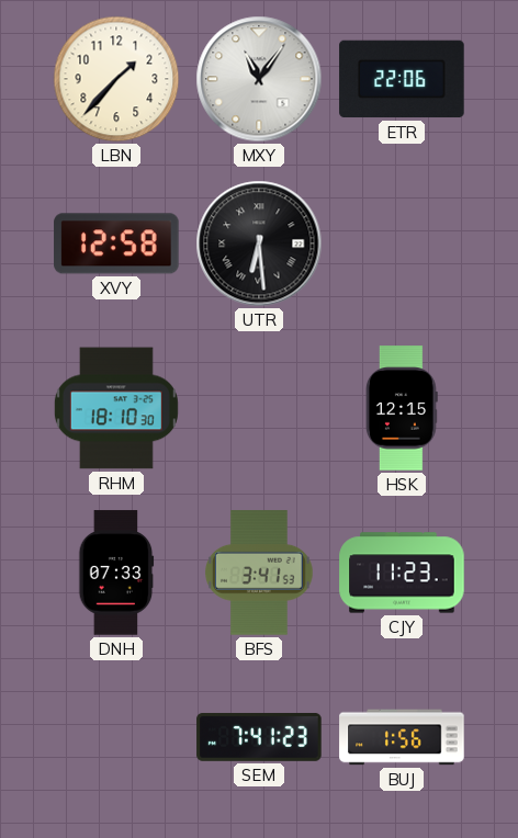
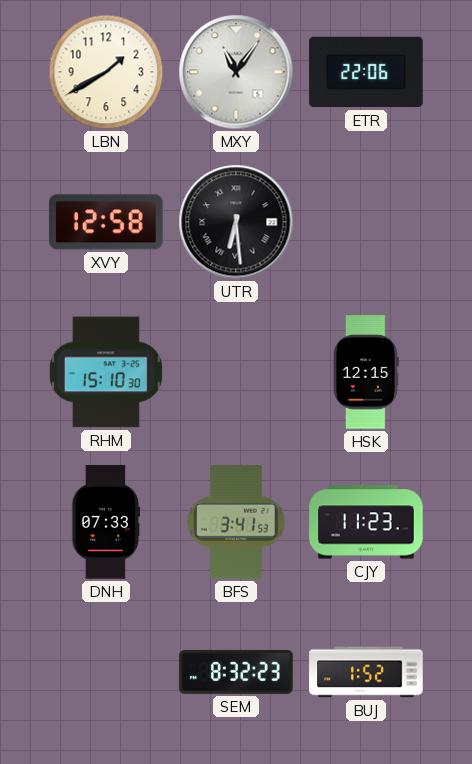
LBN: 1:37 -> 1:40 (106, 72)
RHM: 18:10 -> 15:10 (106, 372)
SEM: 7:41 -> 8:32 (236, 672)
BUJ: 1:56 -> 1:52 (366, 672)
